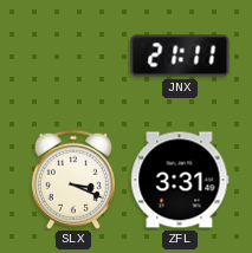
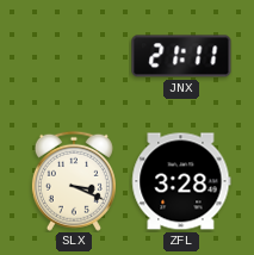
ZFL: 3:31 -> 3:28 (181, 181)
